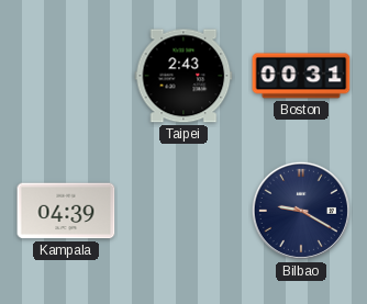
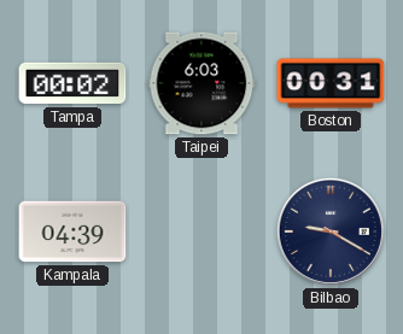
Tampa: none -> 00:02 (72, 83)
Taipei: 2:43 -> 6:03 (201, 83)
